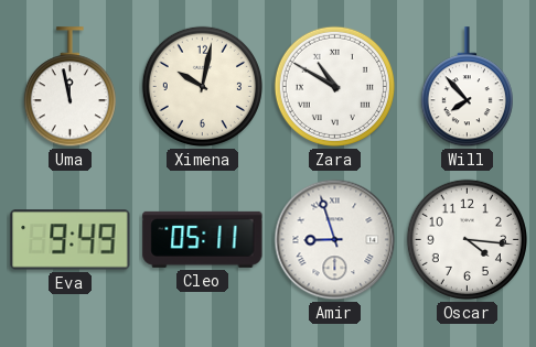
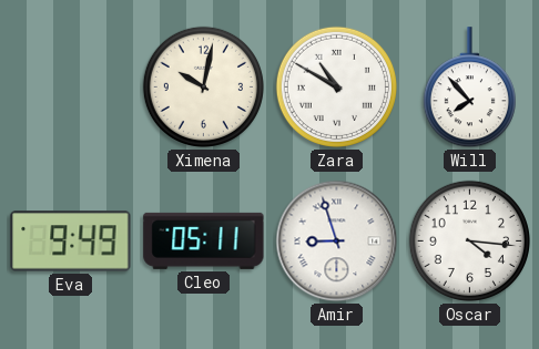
Uma: 11:58 -> none (69, 87)
